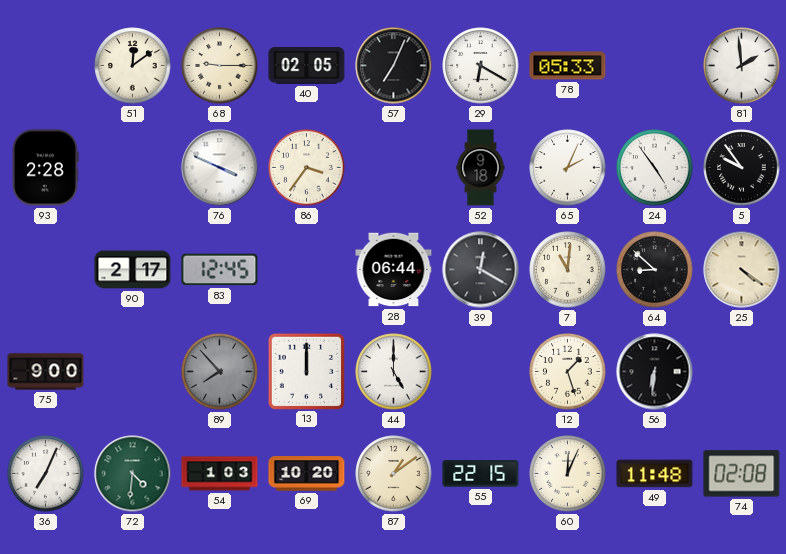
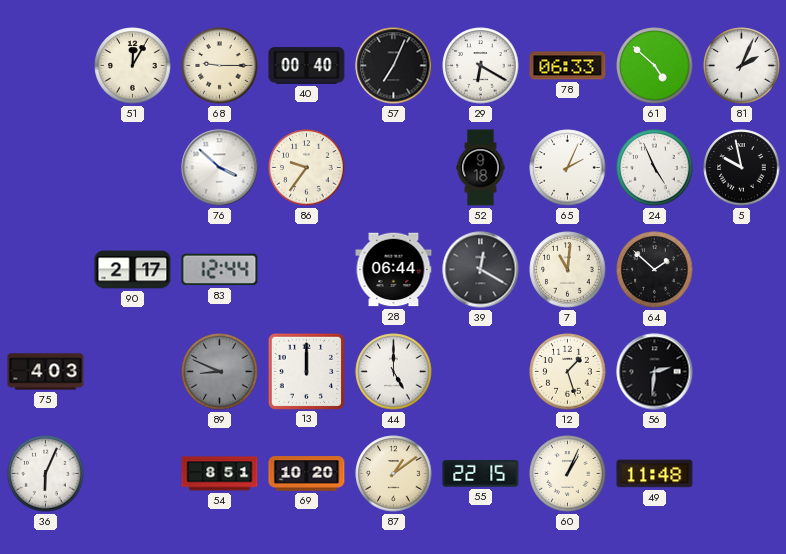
51: 12:09 -> 12:05 (133, 66)
40: 02:05 -> 00:40 (307, 66)
78: 05:33 -> 06:33 (568, 66)
61: none -> 4:52 (655, 66)
81: 1:59 -> 2:04 (742, 66)
93: 2:28 -> none (45, 168)
76: 3:49 -> 3:52 (220, 168)
86: 3:36 -> 9:36 (307, 168)
24: 4:54 -> 4:56 (655, 168)
5: 9:54 -> 9:58 (742, 168)
83: 12:45 -> 12:44 (220, 270)
64: 8:52 -> 1:52 (655, 270)
25: 4:21 -> none (742, 270)
75: 9:00 -> 4:03 (46, 372)
89: 7:53 -> 8:49 (220, 372)
56: 6:31 -> 2:31 (655, 372)
36: 7:04 -> 6:04 (46, 474)
72: 4:31 -> none (133, 474)
54: 1:03 -> 8:51 (220, 474)
60: 12:04 -> 1:04 (568, 474)
74: 02:08 -> none (742, 474)
